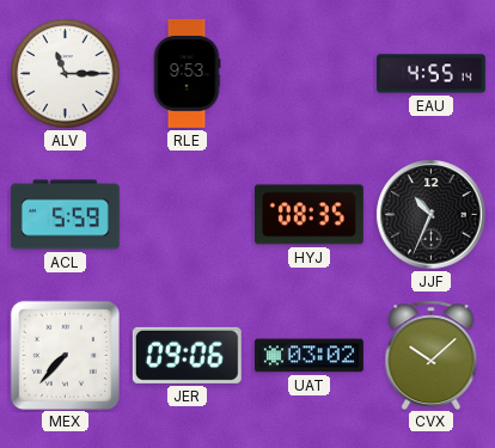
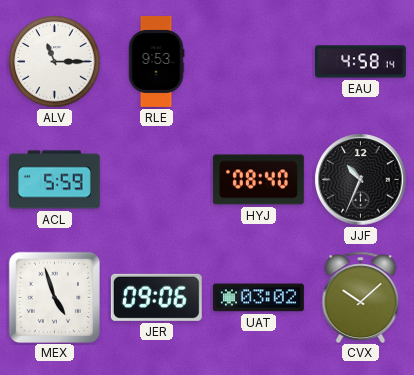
EAU: 4:55 -> 4:58 (361, 62)
HYJ: 08:35 -> 08:40 (258, 180)
MEX: 7:37 -> 4:57 (54, 297)
